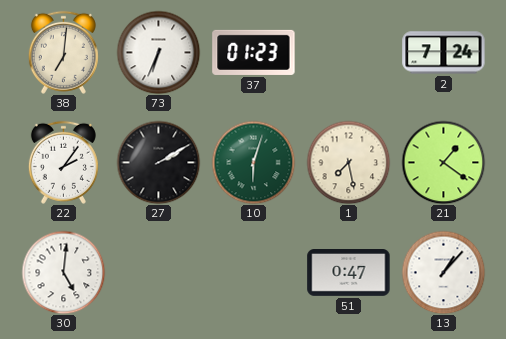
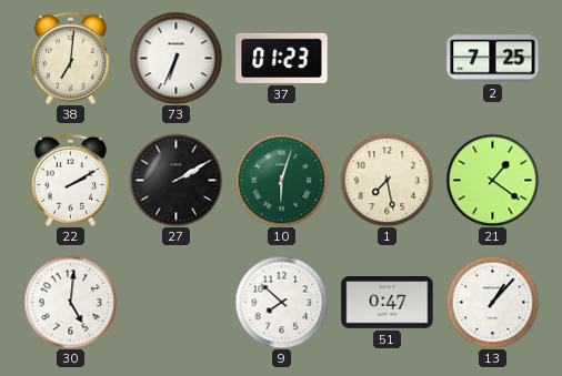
2: 7:24 -> 7:25 (493, 59)
22: 2:06 -> 2:10 (70, 180)
9: none -> 7:52 (281, 302)
